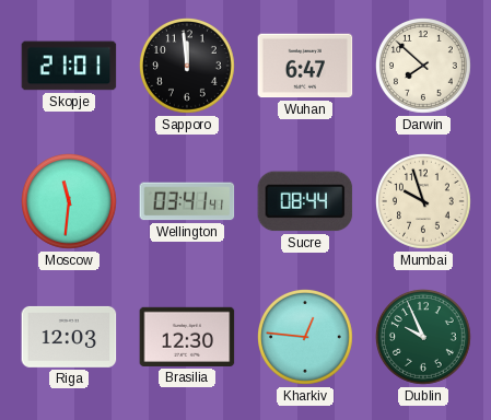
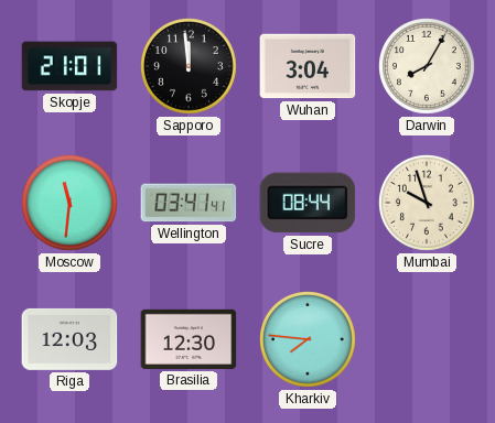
Wuhan: 6:47 -> 3:04 (308, 66)
Darwin: 7:52 -> 8:05 (428, 67)
Kharkiv: 12:46 -> 7:46 (309, 340)
Dublin: 9:56 -> none (424, 338)
